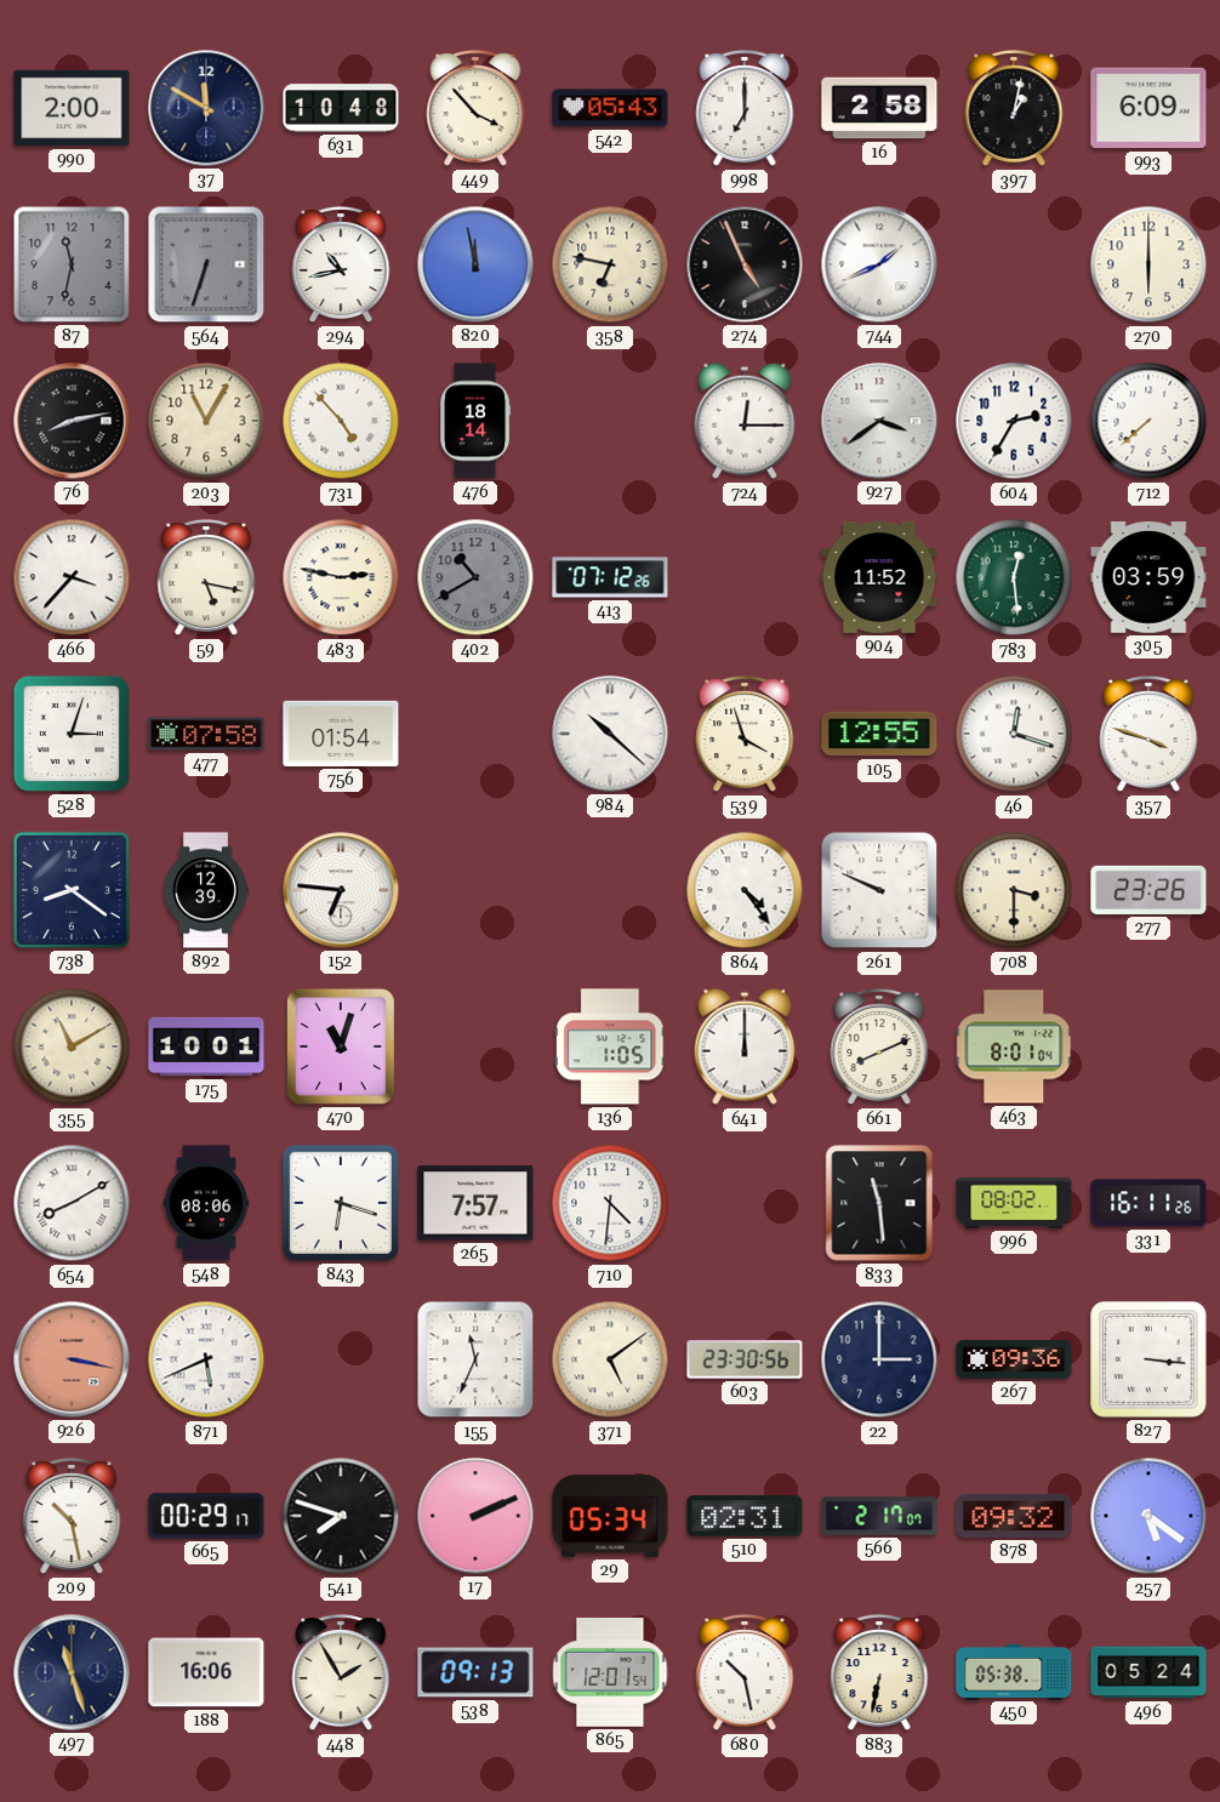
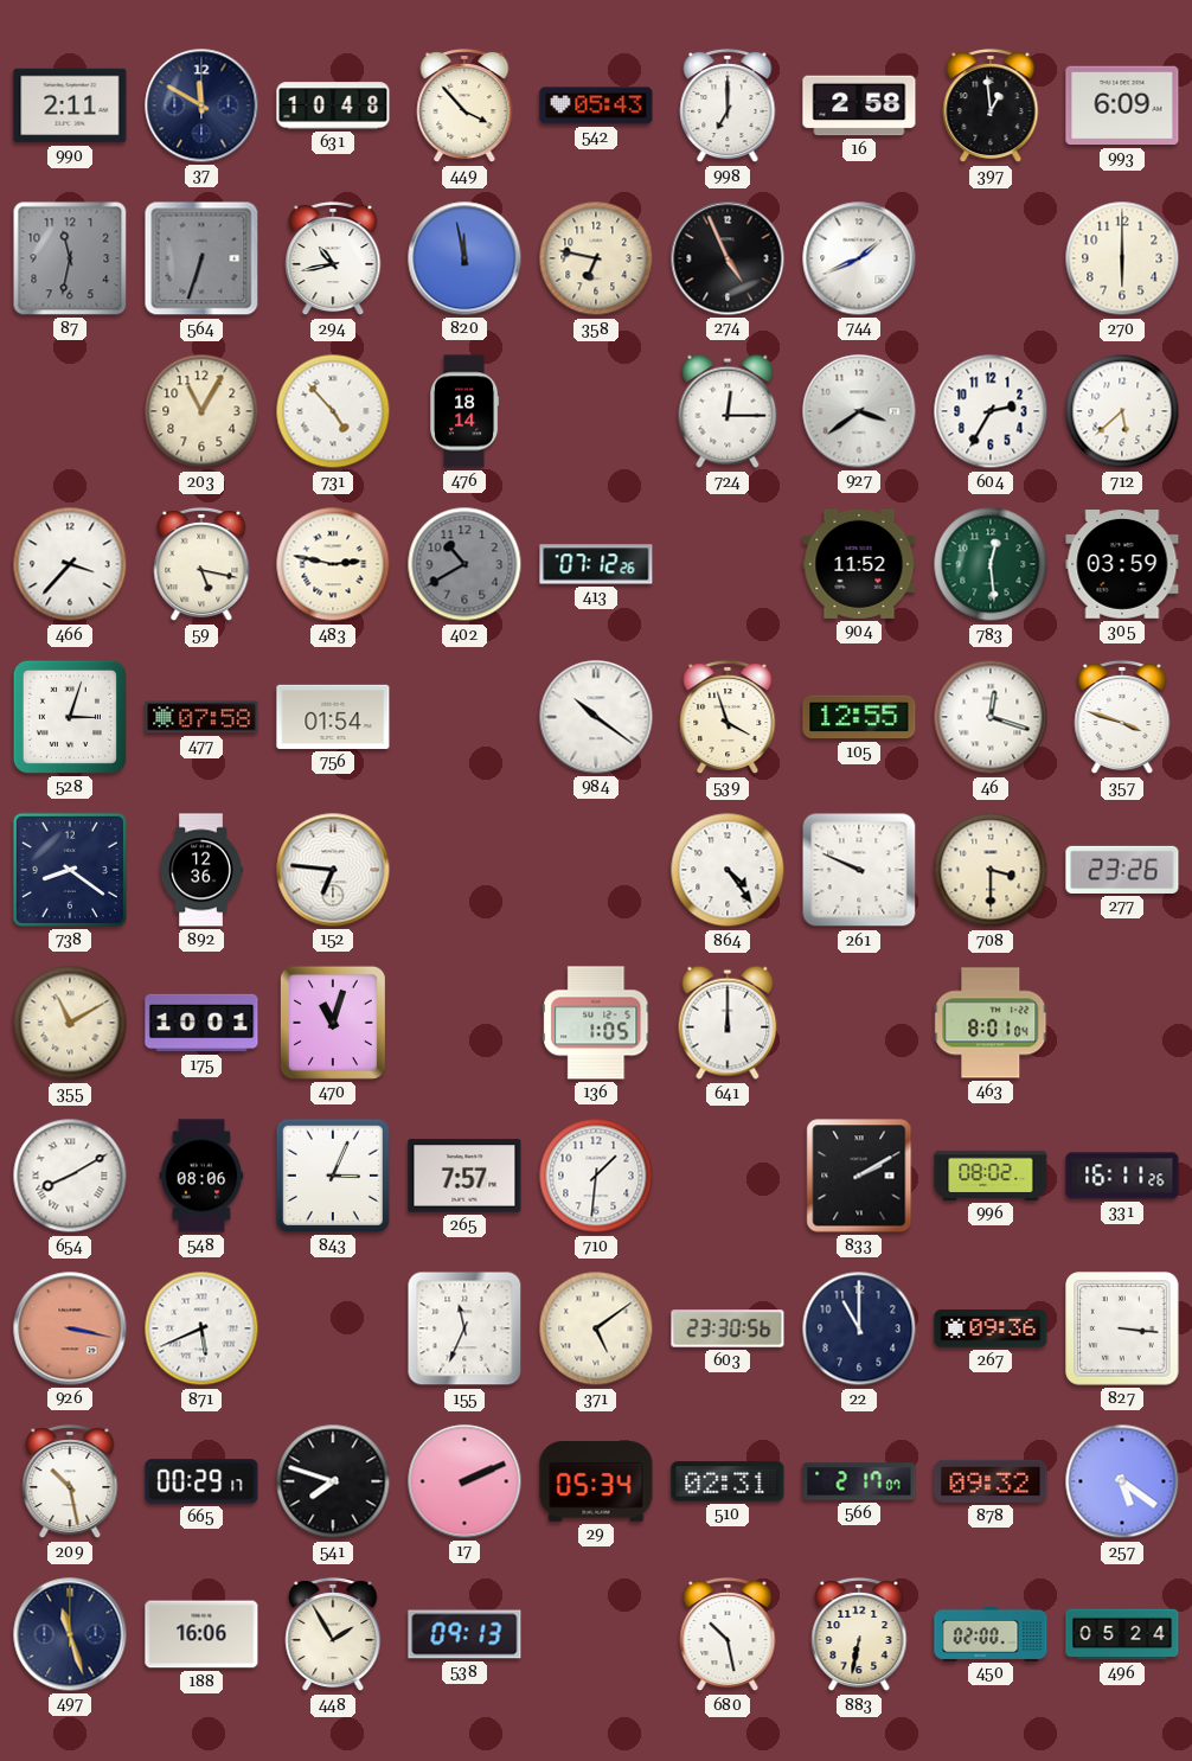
990: 2:00 -> 2:11 (70, 105)
397: 1:02 -> 12:59 (991, 105)
76: 8:13 -> none (72, 421)
712: 7:38 -> 5:38 (1122, 411)
984: 10:22 -> 10:21 (596, 717)
892: 12:39 -> 12:36 (201, 870)
661: 8:11 -> none (879, 1047)
843: 6:18 -> 3:04 (333, 1176)
710: 4:31 -> 1:31 (596, 1176)
833: 11:29 -> 2:10 (859, 1176)
22: 3:00 -> 11:00 (859, 1328)
865: 12:01 -> none (610, 1672)
450: 05:38 -> 02:00 (991, 1633)
